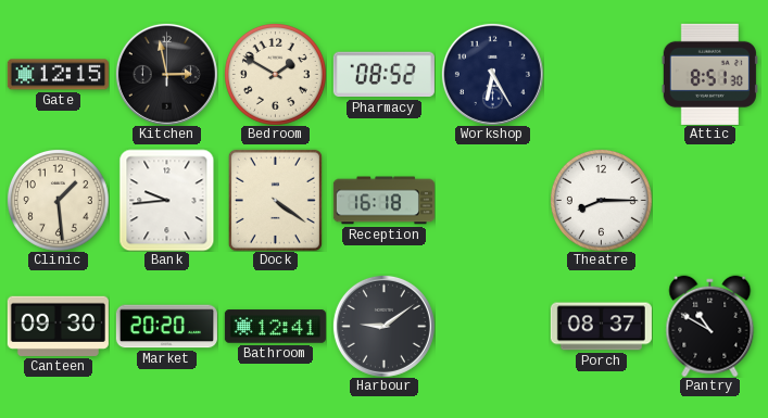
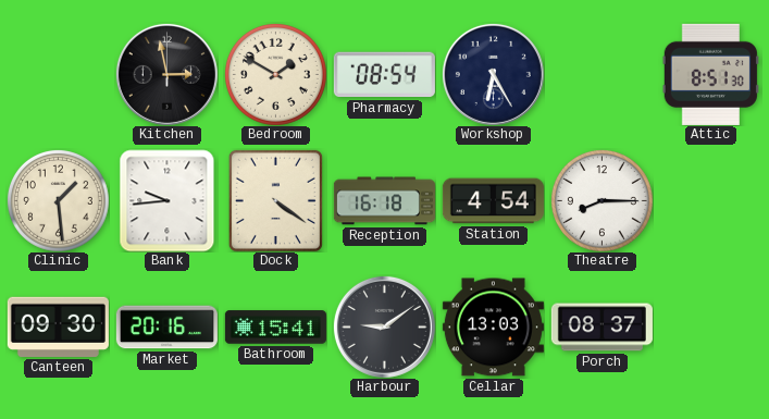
Gate: 12:15 -> none (58, 75)
Pharmacy: 08:52 -> 08:54 (384, 75)
Station: none -> 4:54 (493, 201)
Market: 20:20 -> 20:16 (166, 328)
Bathroom: 12:41 -> 15:41 (275, 328)
Cellar: none -> 13:03 (493, 328)
Pantry: 10:50 -> none (710, 326)
